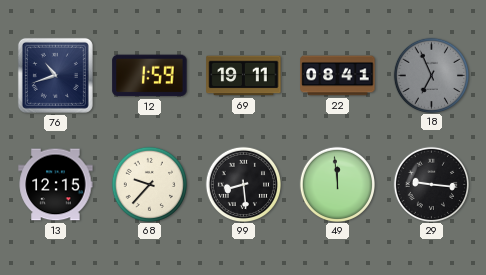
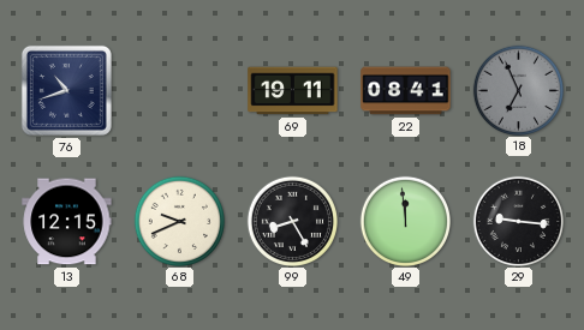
12: 1:59 -> none (150, 76)
68: 9:37 -> 9:41 (179, 221)
99: 8:29 -> 8:25 (292, 221)
